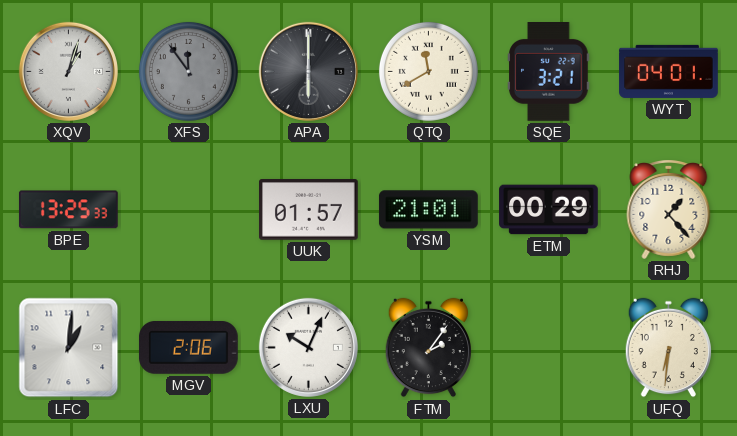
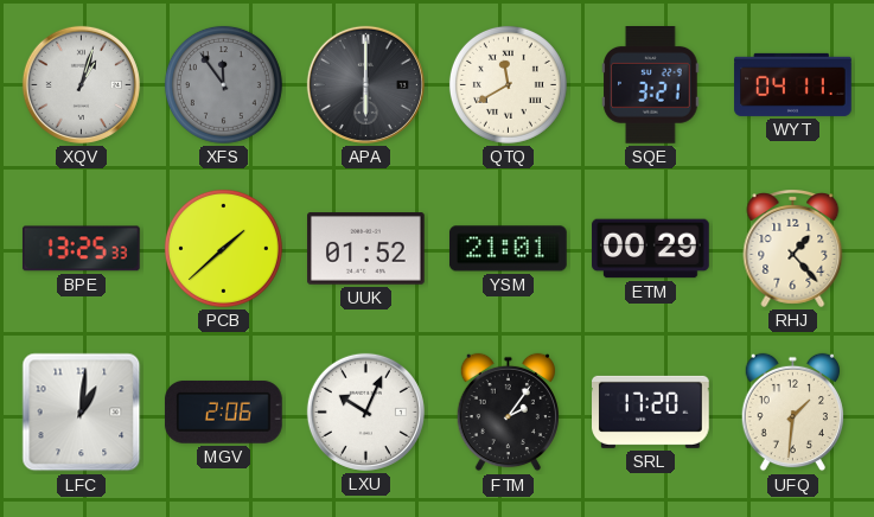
WYT: 04:01 -> 04:11 (793, 84)
PCB: none -> 1:38 (223, 248)
UUK: 01:57 -> 01:52 (366, 249)
SRL: none -> 17:20 (651, 411)
UFQ: 6:31 -> 1:31 (792, 413)
